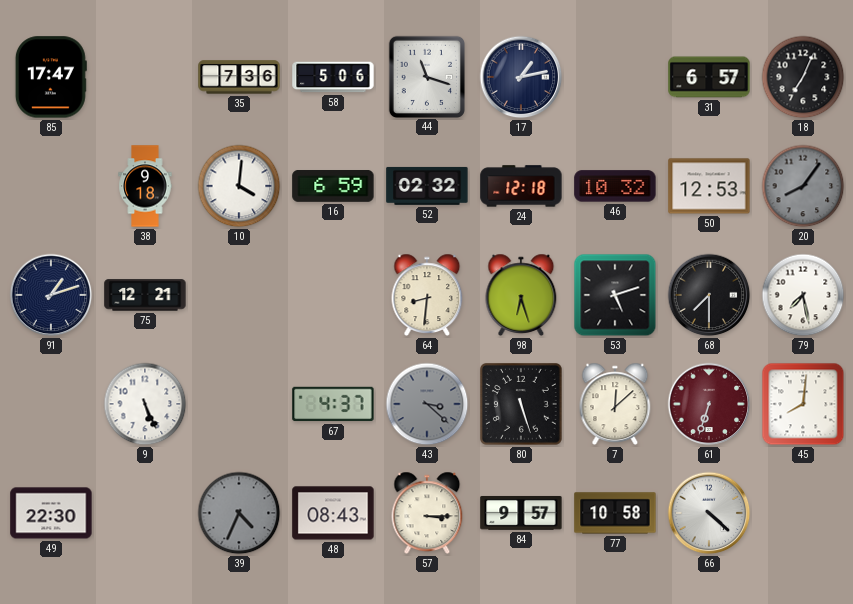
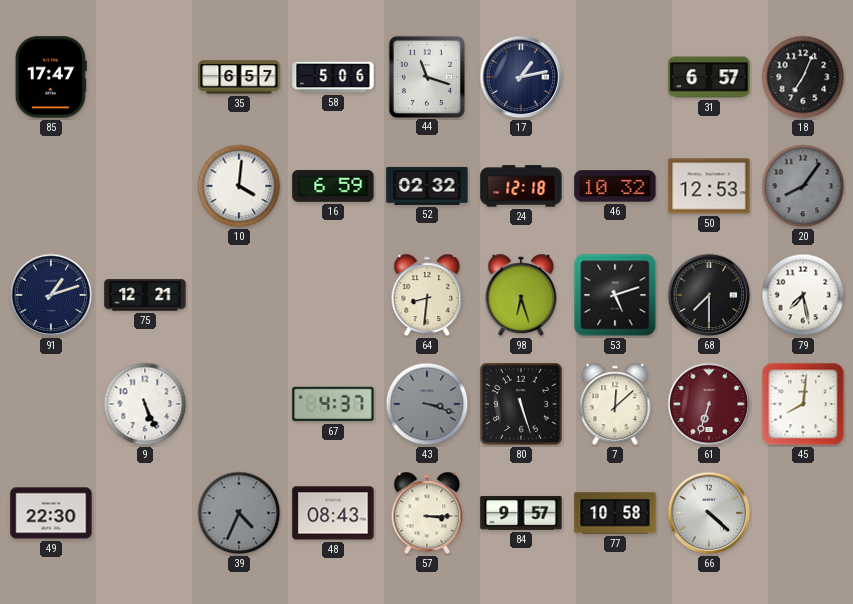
35: 7:36 -> 6:57 (239, 77)
38: 9:18 -> none (145, 186)
43: 3:22 -> 3:18 (427, 404)
